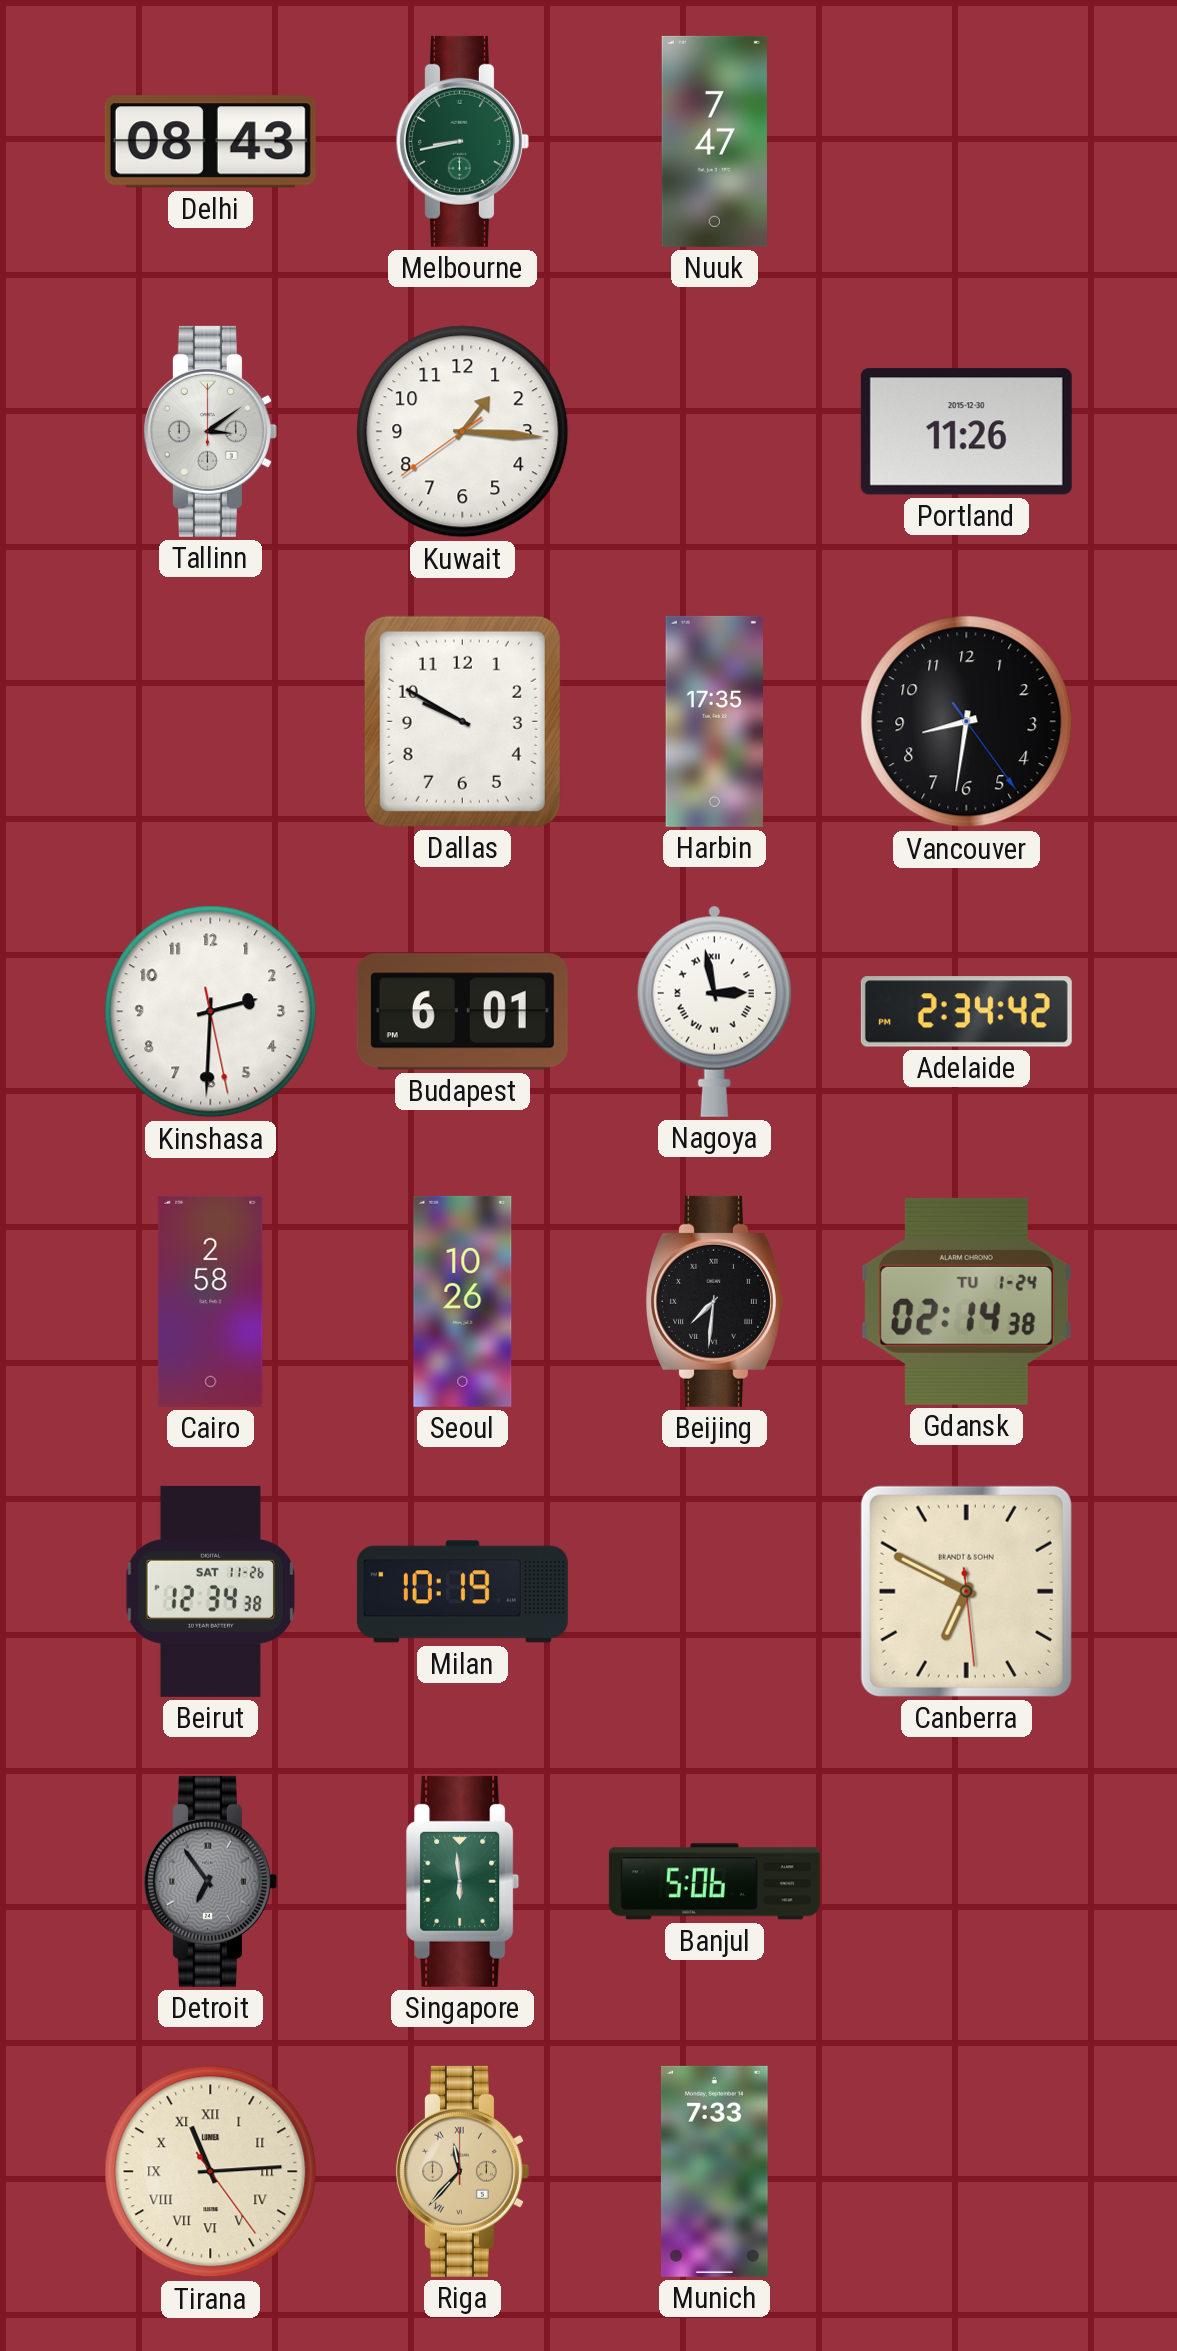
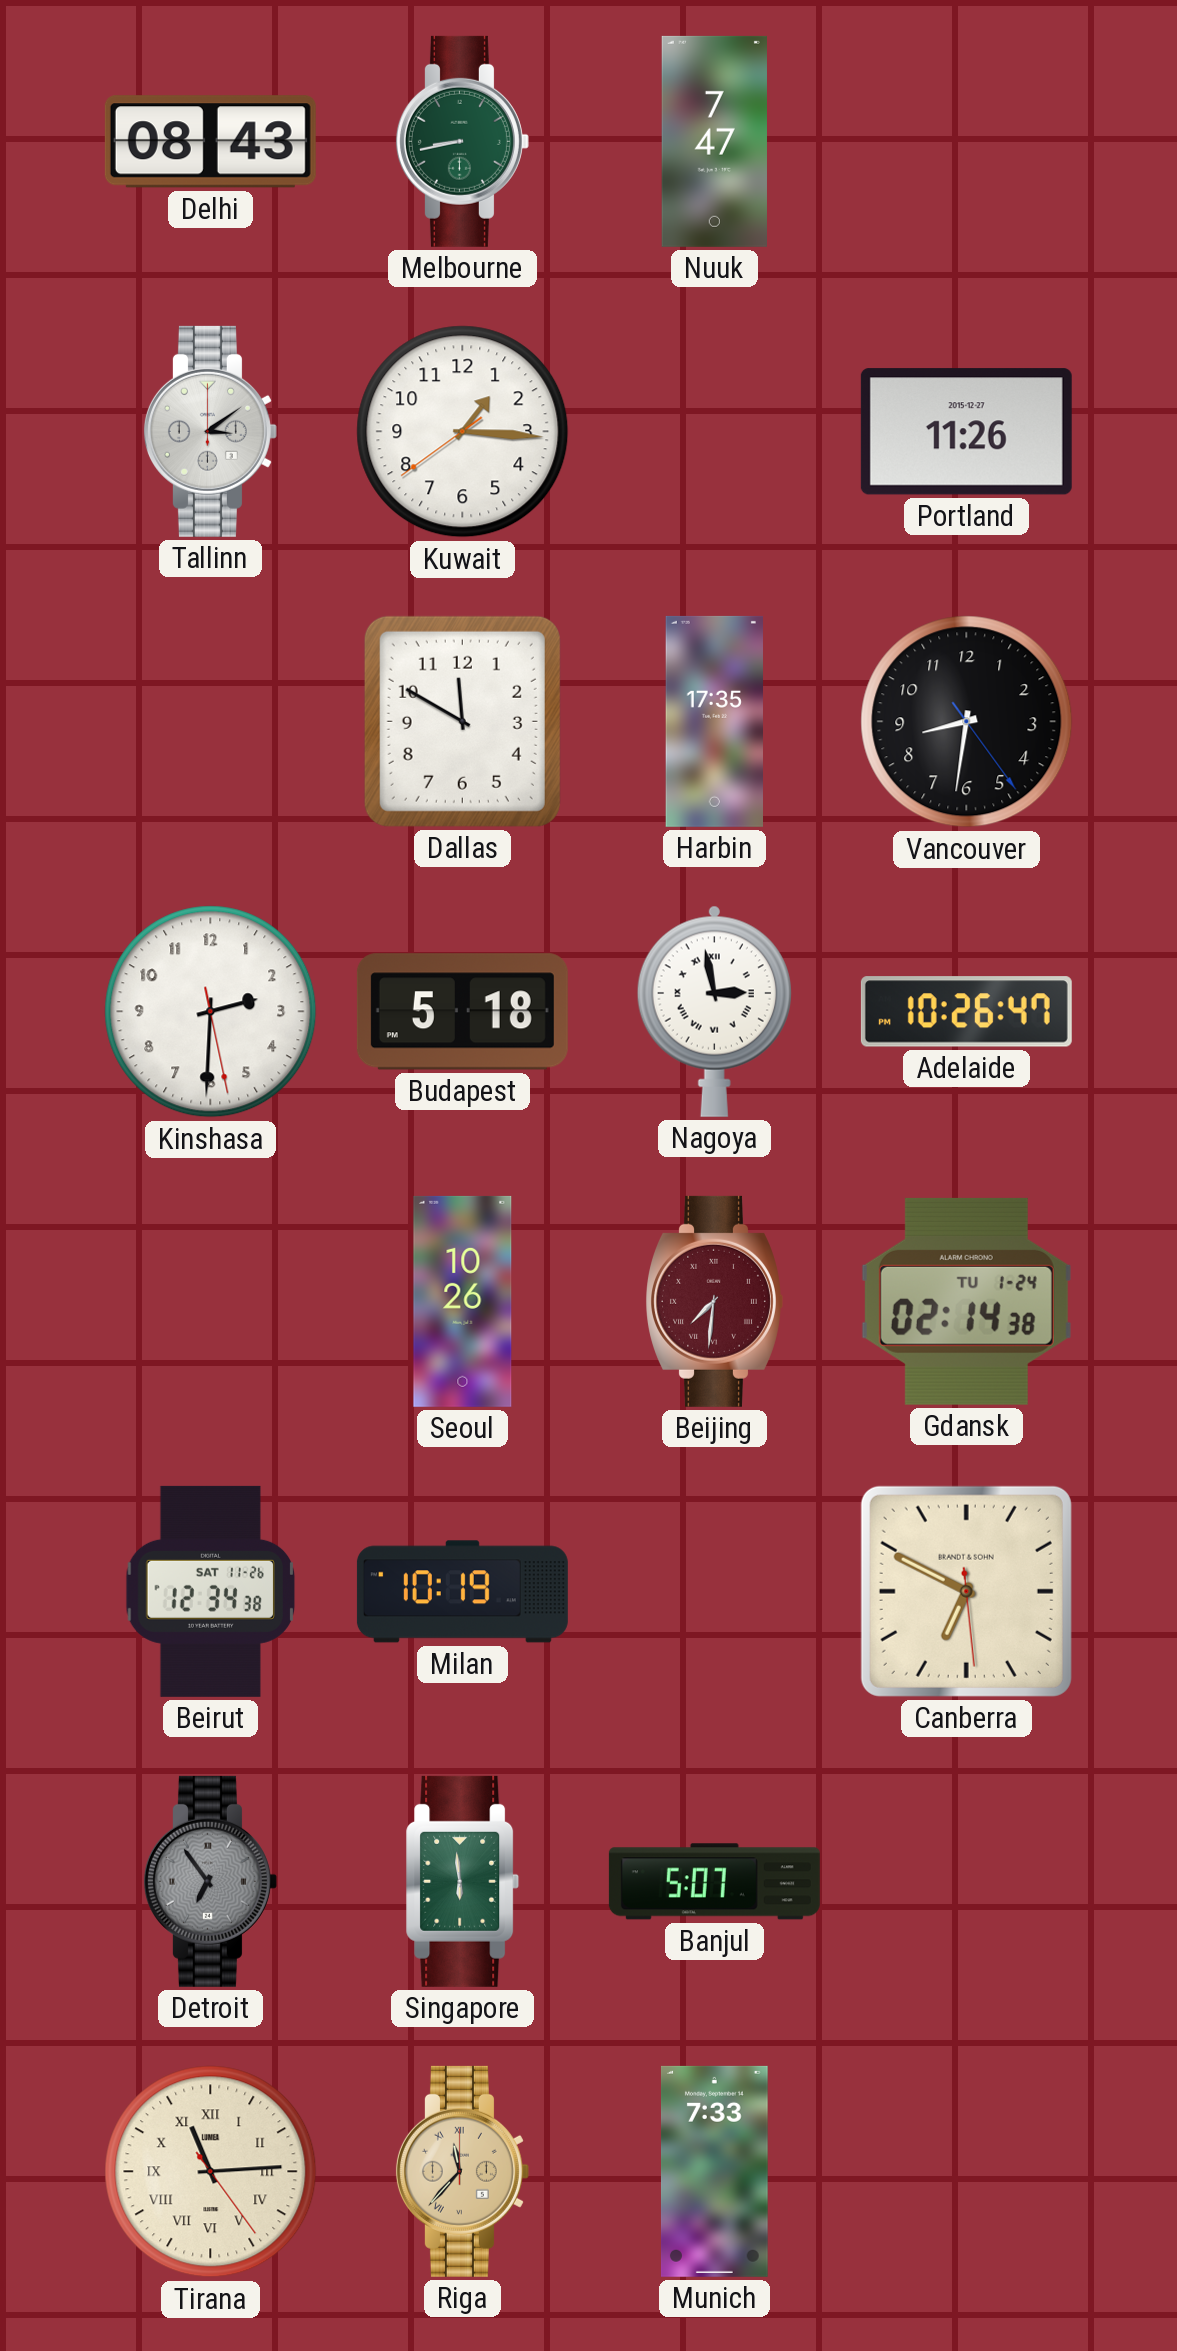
Portland date: 2015-12-30 -> 2015-12-27 (966, 432)
Dallas: 9:50 -> 11:50 (462, 721)
Budapest: 6:01 -> 5:18 (462, 1012)
Adelaide: 2:34 -> 10:26 (966, 1012)
Cairo: 2:58 -> none (211, 1301)
Beijing dial: black -> burgundy (715, 1301)
Banjul: 5:06 -> 5:07 (714, 1882)
